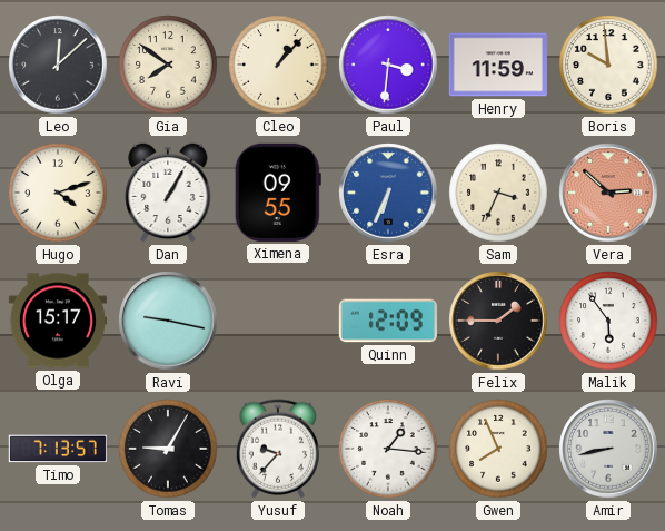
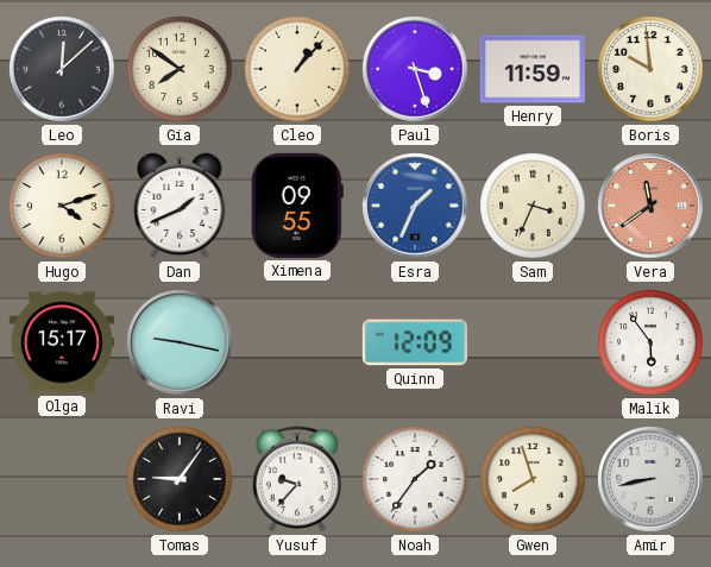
Paul: 3:31 -> 3:27 (415, 69)
Dan: 1:05 -> 1:41 (180, 206)
Esra: 6:34 -> 1:34 (415, 206)
Vera: 2:52 -> 11:39 (650, 206)
Felix: 1:45 -> none (498, 321)
Timo: 7:13 -> none (58, 449)
Tomas: 9:05 -> 9:06 (180, 479)
Noah: 1:16 -> 1:36 (415, 479)
Gwen: 7:56 -> 7:57 (533, 479)
